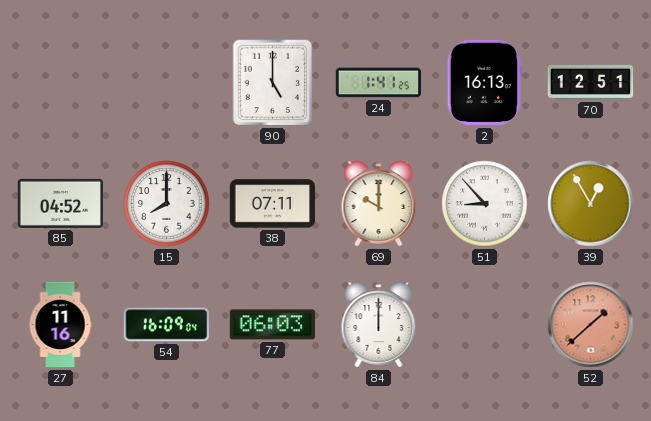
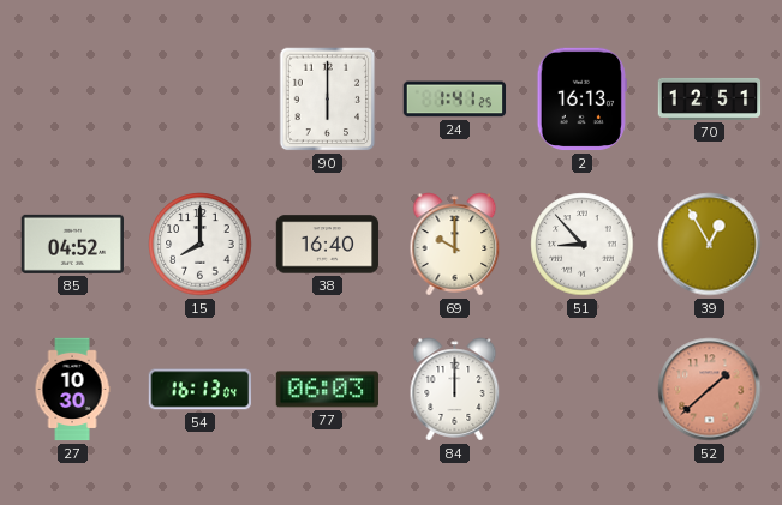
90: 5:00 -> 6:00 (328, 100)
38: 07:11 -> 16:40 (328, 245)
27: 11:16 -> 10:30 (72, 390)
54: 16:09 -> 16:13 (199, 390)
